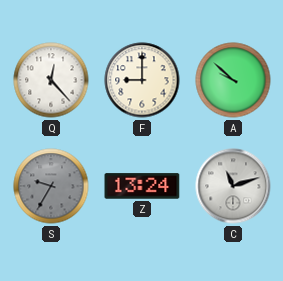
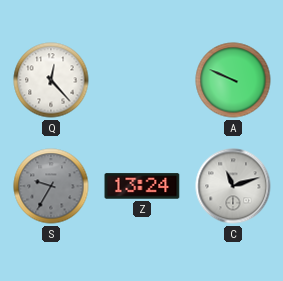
F: 9:00 -> none (142, 80)
A: 9:52 -> 9:49 (233, 80)
